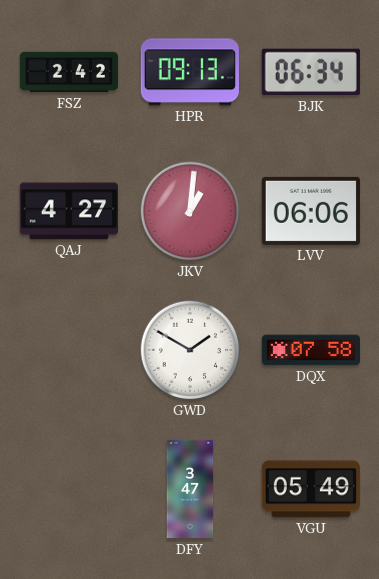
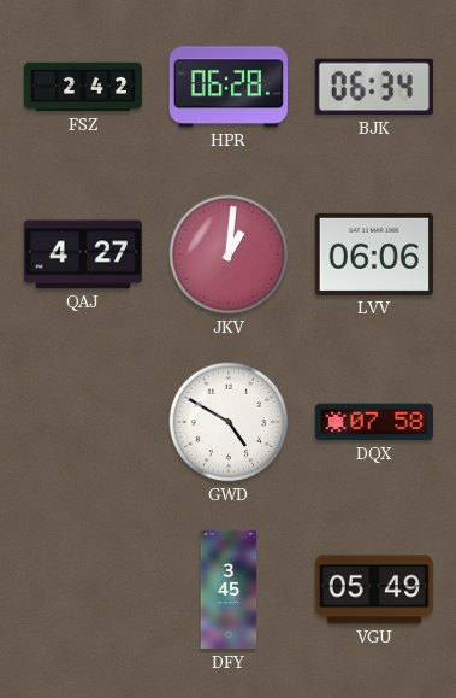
HPR: 09:13 -> 06:28 (229, 87)
GWD: 1:50 -> 4:50 (229, 422)
DFY: 3:47 -> 3:45 (229, 590)
